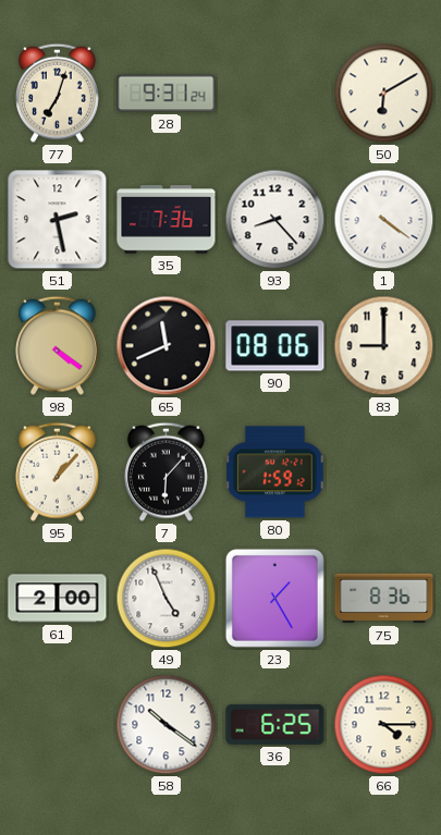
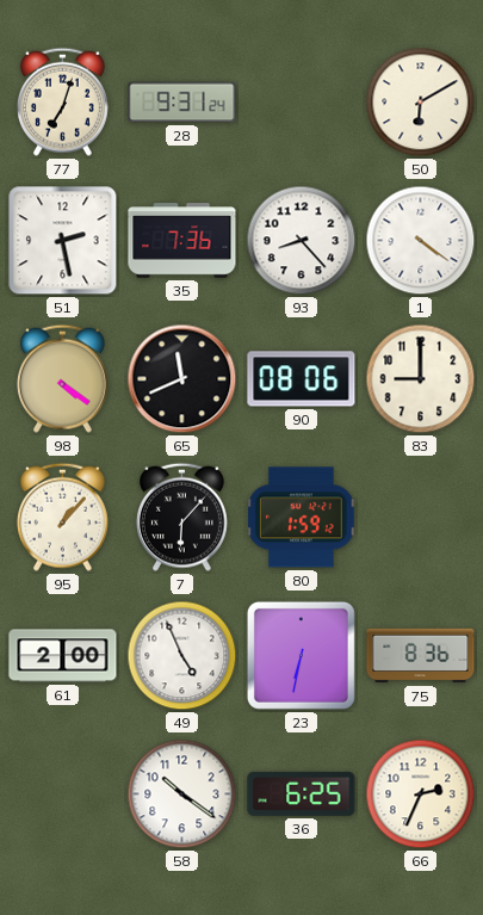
23: 1:25 -> 6:32 (301, 655)
66: 4:15 -> 2:34 (421, 795)
